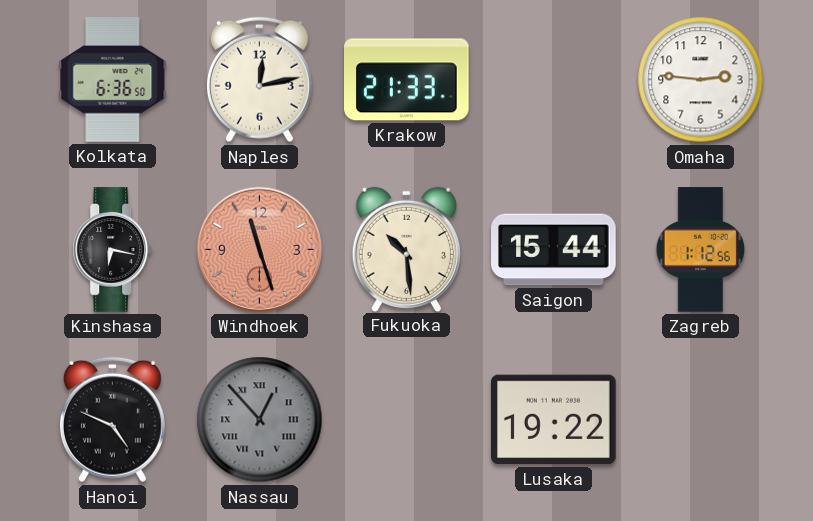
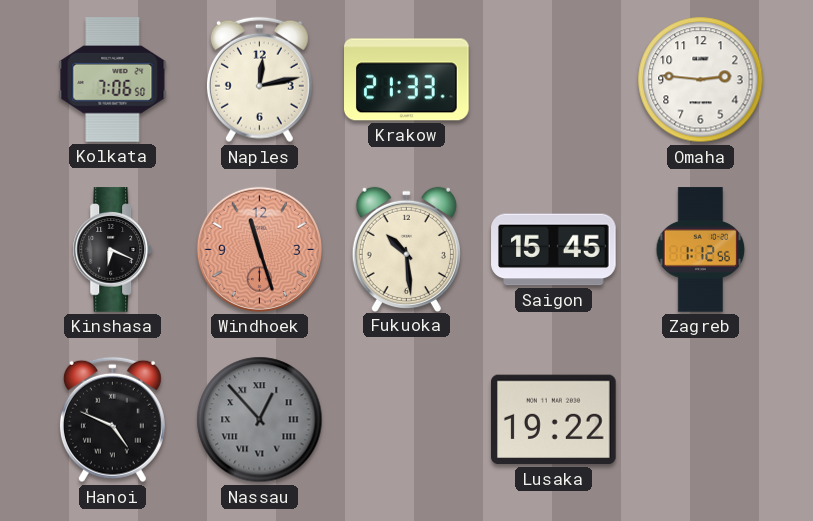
Kolkata: 6:36 -> 7:06 (113, 80)
Kinshasa: 6:17 -> 6:19 (113, 250)
Saigon: 15:44 -> 15:45 (554, 250)
